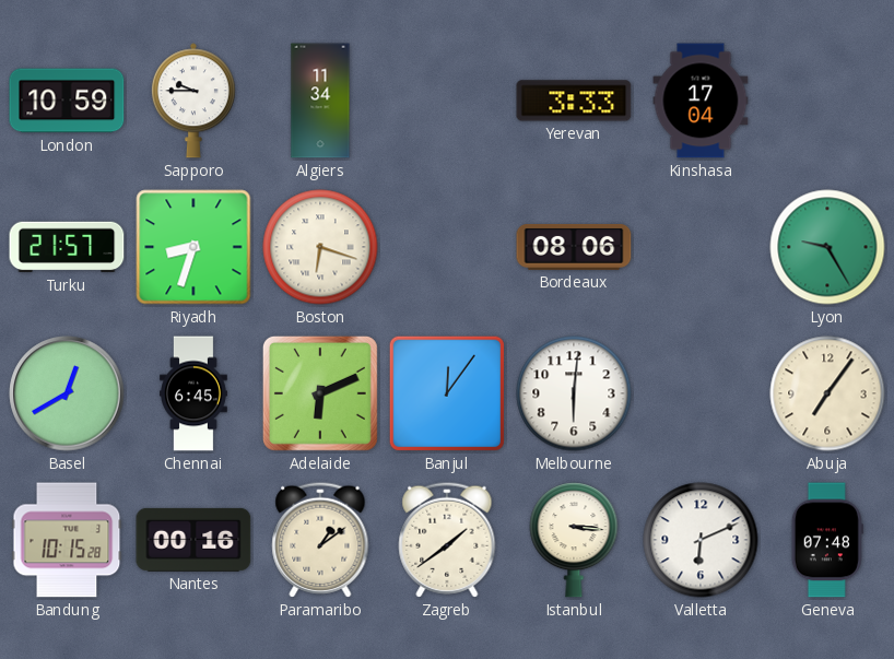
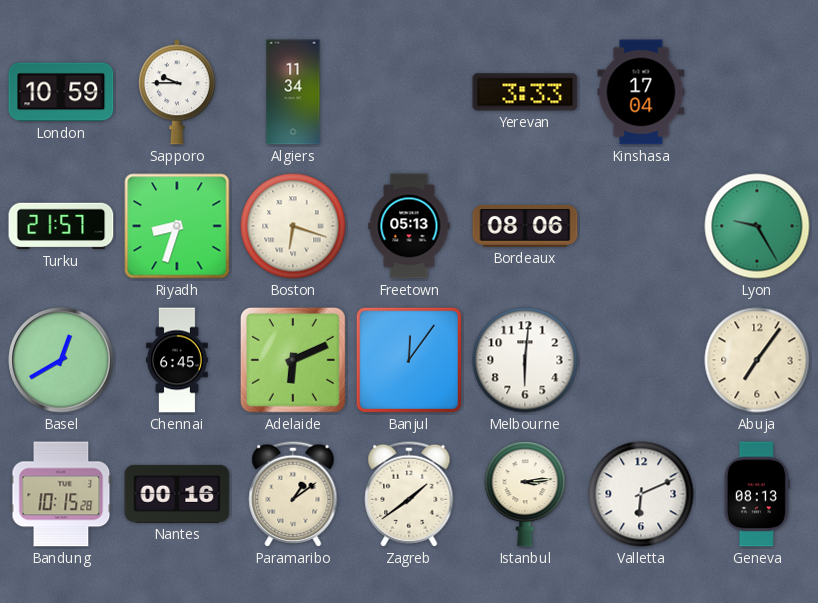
Freetown: none -> 05:13 (409, 226)
Istanbul: 3:16 -> 3:14 (525, 494)
Geneva: 07:48 -> 08:13 (757, 494)
